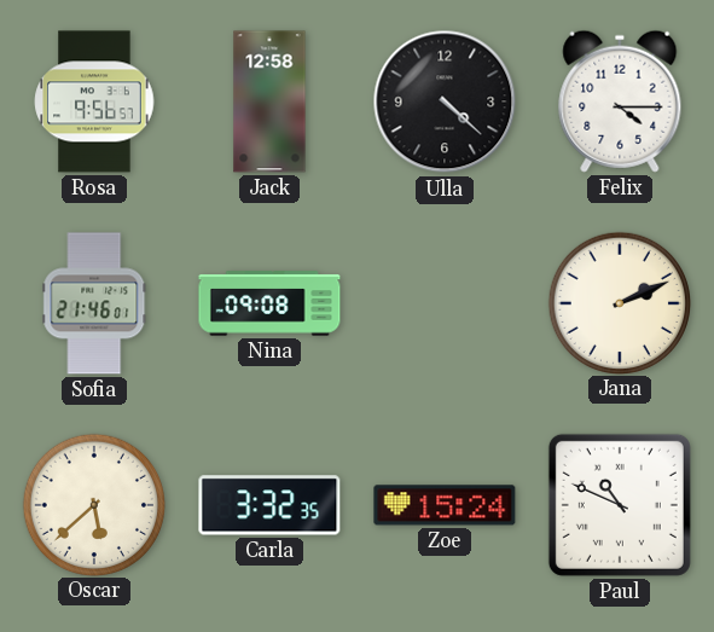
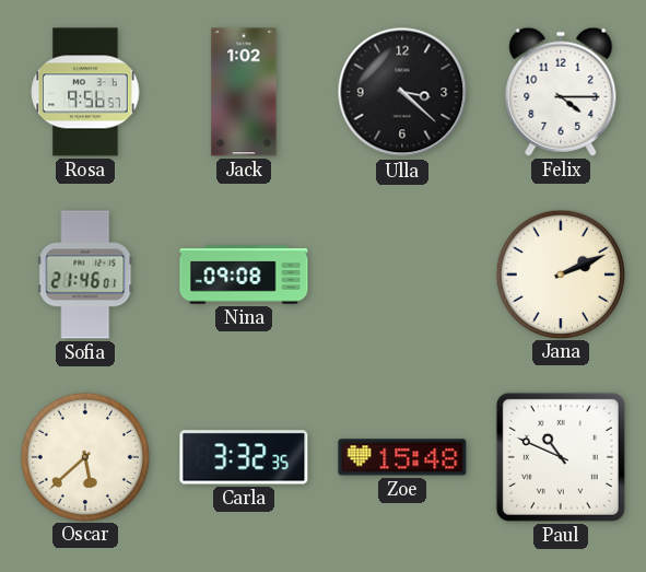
Jack: 12:58 -> 1:02 (244, 92)
Ulla: 4:22 -> 3:22 (402, 92)
Zoe: 15:24 -> 15:48 (402, 457)
